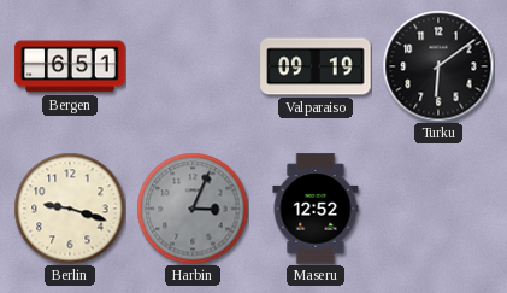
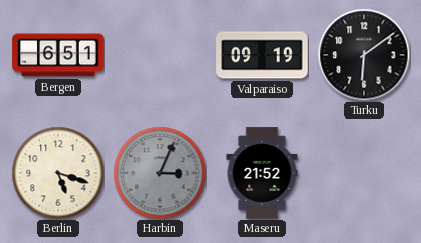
Berlin: 9:18 -> 5:18 (58, 173)
Maseru: 12:52 -> 21:52 (262, 173)
